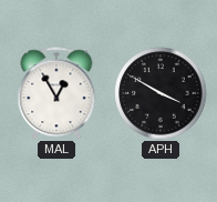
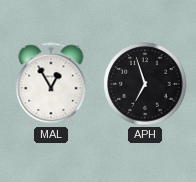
APH: 3:50 -> 6:57 (145, 84)
